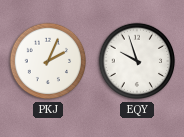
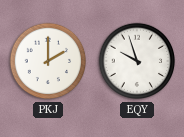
PKJ: 2:04 -> 2:00 (48, 61)
